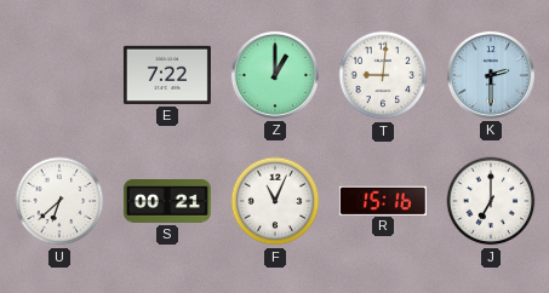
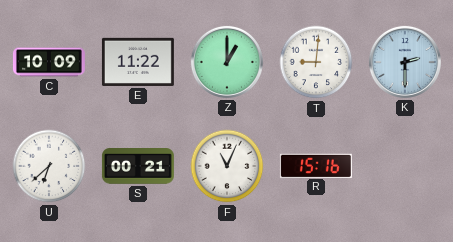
C: none -> 10:09 (49, 62)
E: 7:22 -> 11:22 (138, 62)
J: 7:00 -> none (491, 201)
